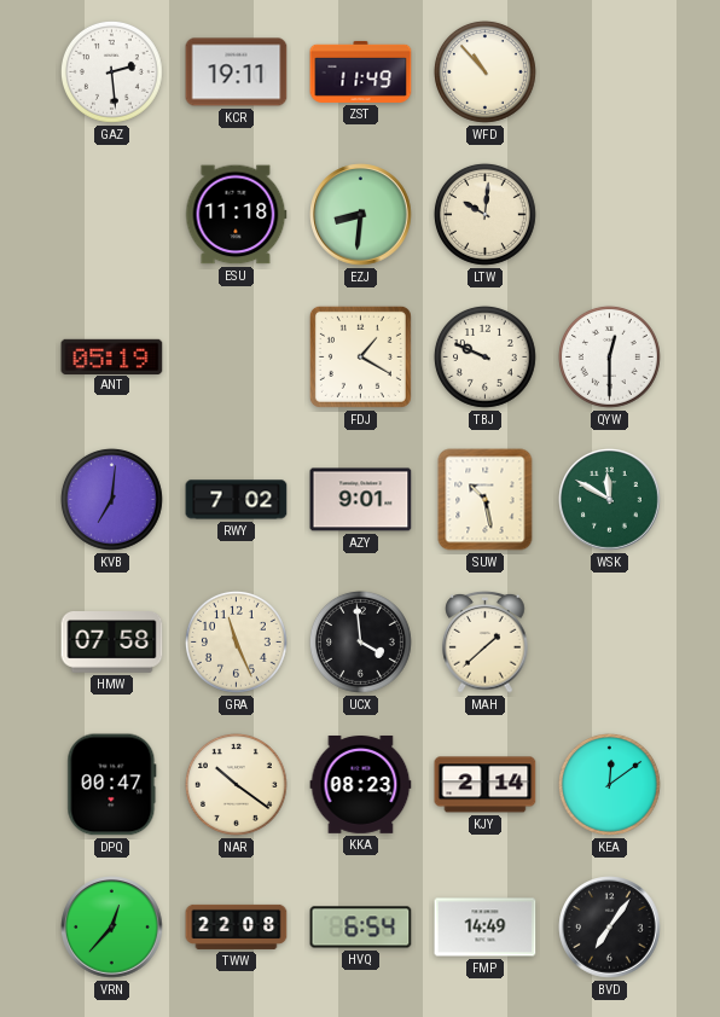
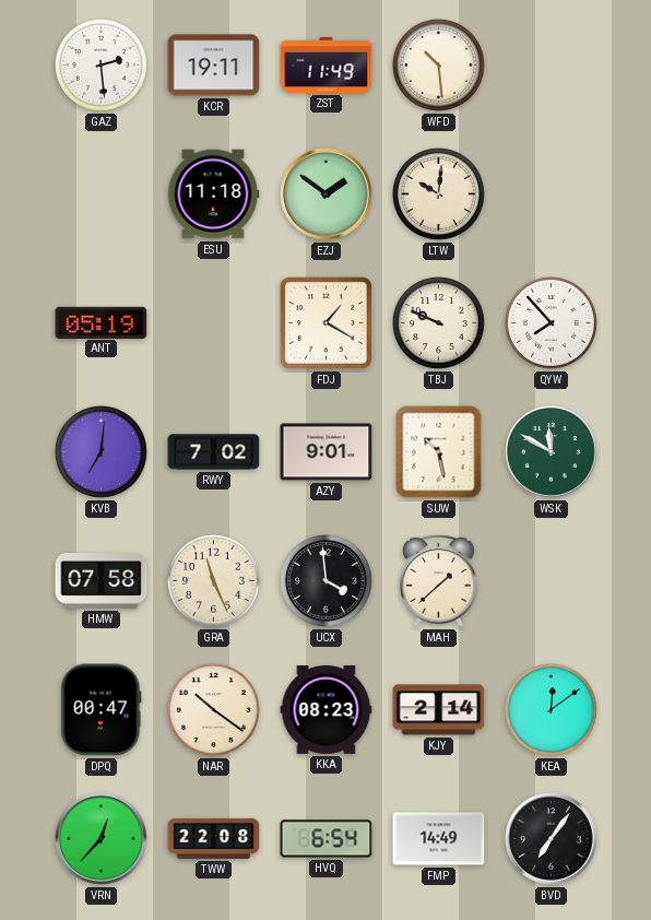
WFD: 10:53 -> 10:29 (438, 64)
EZJ: 8:31 -> 1:51 (327, 194)
QYW: 12:30 -> 7:53 (551, 322)
